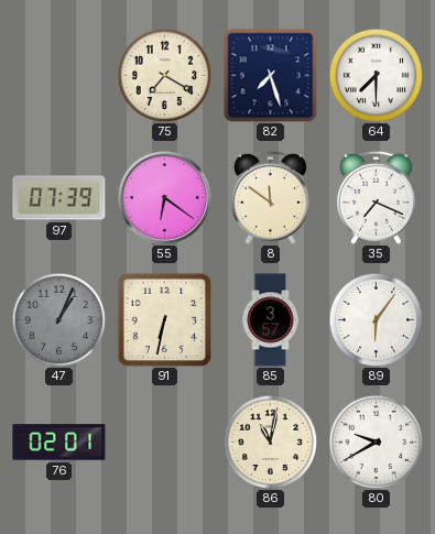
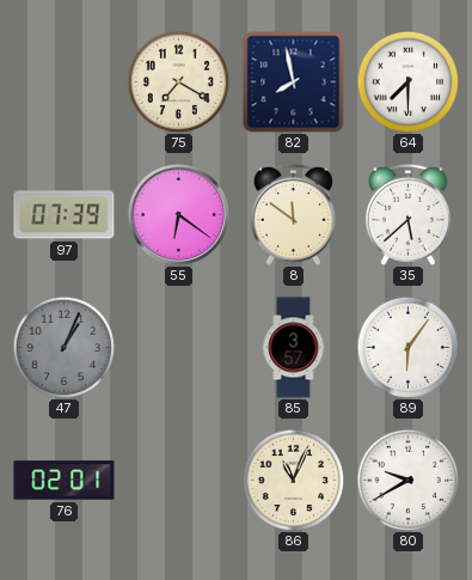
82: 7:27 -> 7:58 (294, 83)
35: 7:19 -> 5:38 (407, 214)
91: 6:32 -> none (164, 319)
86: 11:02 -> 11:04 (293, 480)
